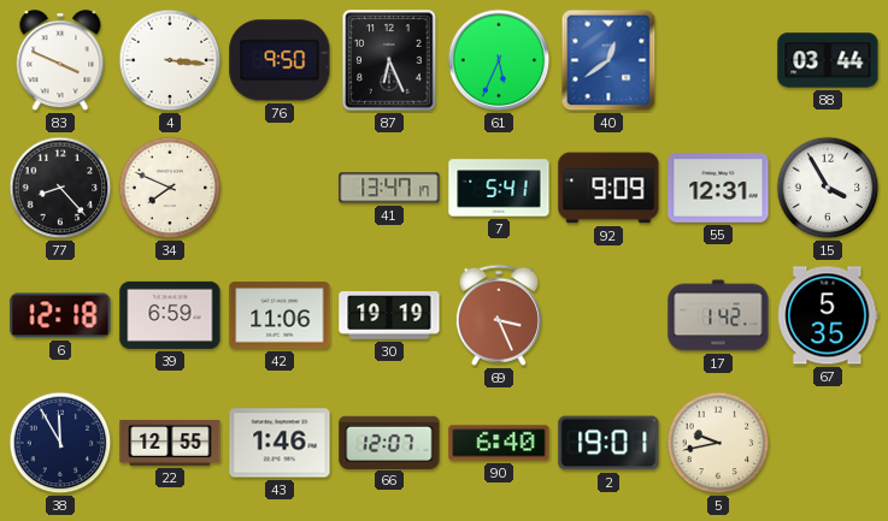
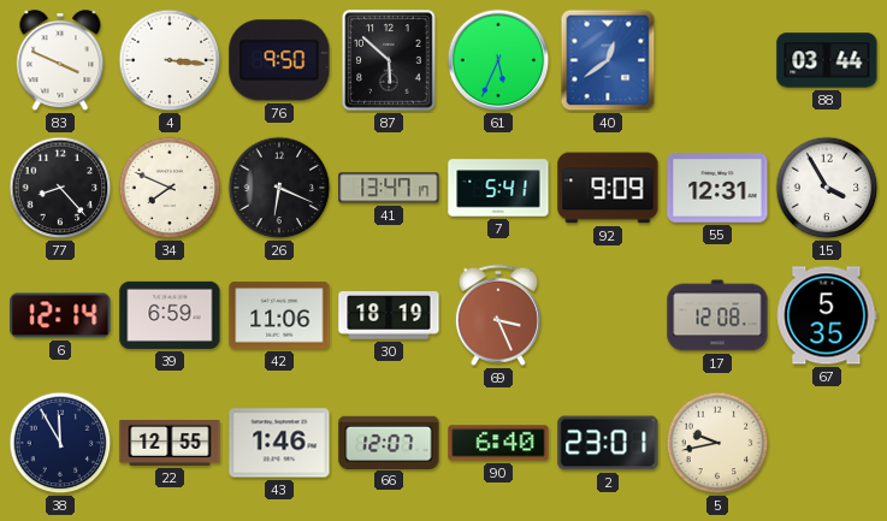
87: 6:26 -> 5:52 (389, 60)
26: none -> 6:19 (279, 188)
6: 12:18 -> 12:14 (60, 315)
30: 19:19 -> 18:19 (389, 316)
17: 1:42 -> 12:08 (717, 315)
2: 19:01 -> 23:01 (608, 443)
